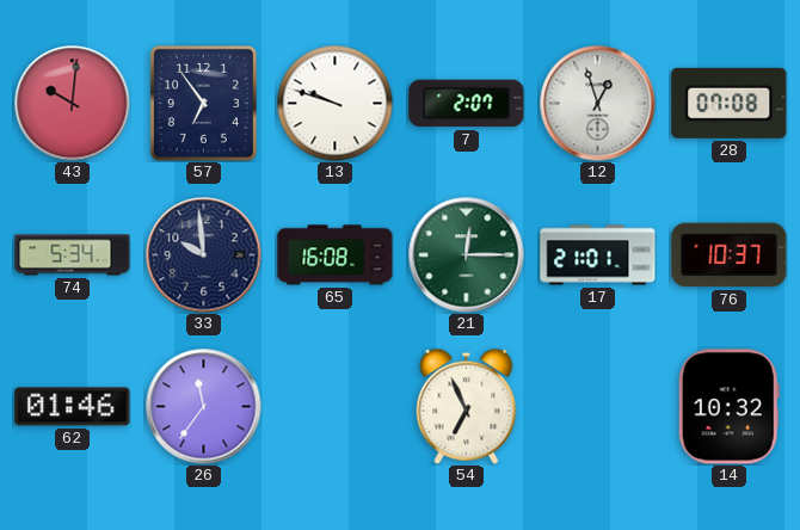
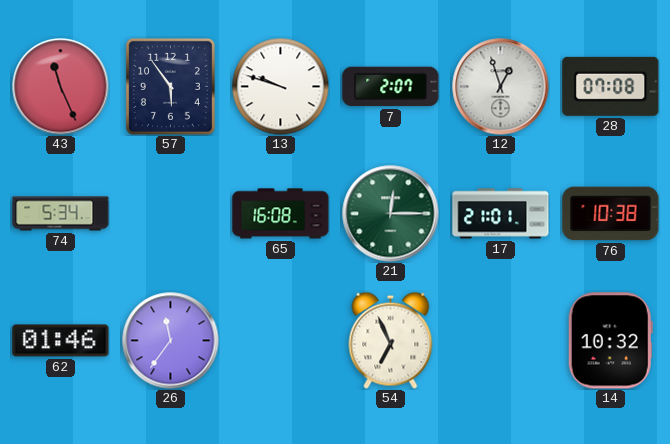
43: 10:01 -> 11:26 (61, 87)
57: 6:54 -> 5:54 (170, 86)
33: 9:59 -> none (204, 255)
76: 10:37 -> 10:38 (611, 214)
